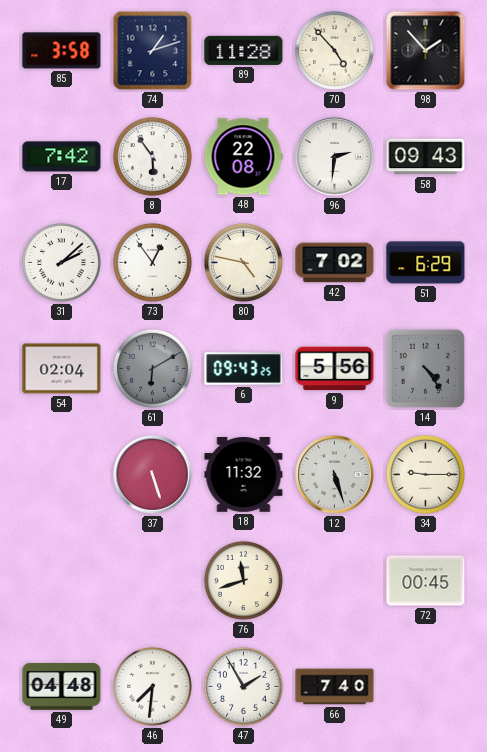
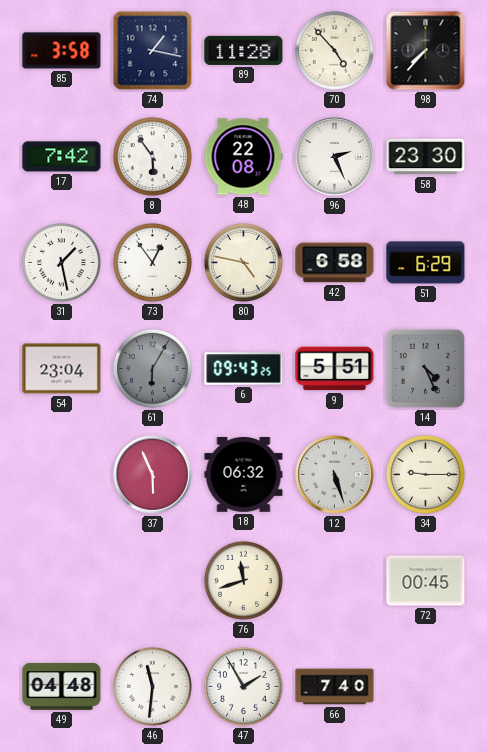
74: 1:12 -> 1:17 (153, 51)
98: 1:53 -> 7:37 (426, 51)
96: 2:31 -> 2:26 (335, 157)
58: 09:43 -> 23:30 (426, 157)
31: 2:08 -> 1:28 (61, 262)
42: 7:02 -> 6:58 (335, 263)
54: 02:04 -> 23:04 (62, 369)
61: 6:10 -> 6:05 (152, 368)
9: 5:56 -> 5:51 (335, 369)
14: 4:24 -> 4:26 (425, 368)
37: 5:27 -> 5:56 (153, 475)
18: 11:32 -> 06:32 (244, 475)
46: 7:31 -> 11:31 (152, 686)
